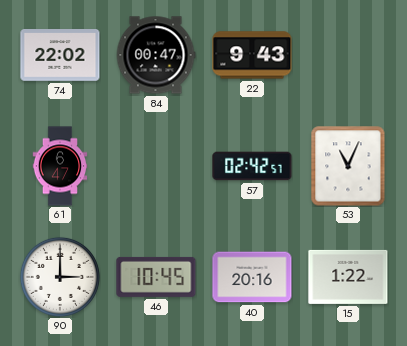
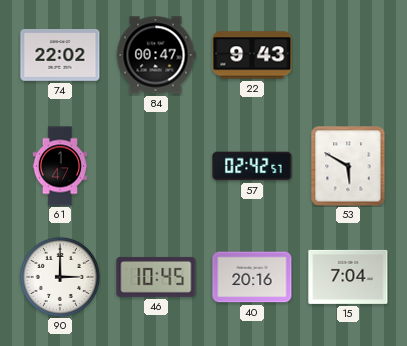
61: 6:47 -> 1:47 (60, 166)
53: 11:04 -> 5:50 (348, 166)
15: 1:22 -> 7:04 (348, 277)
